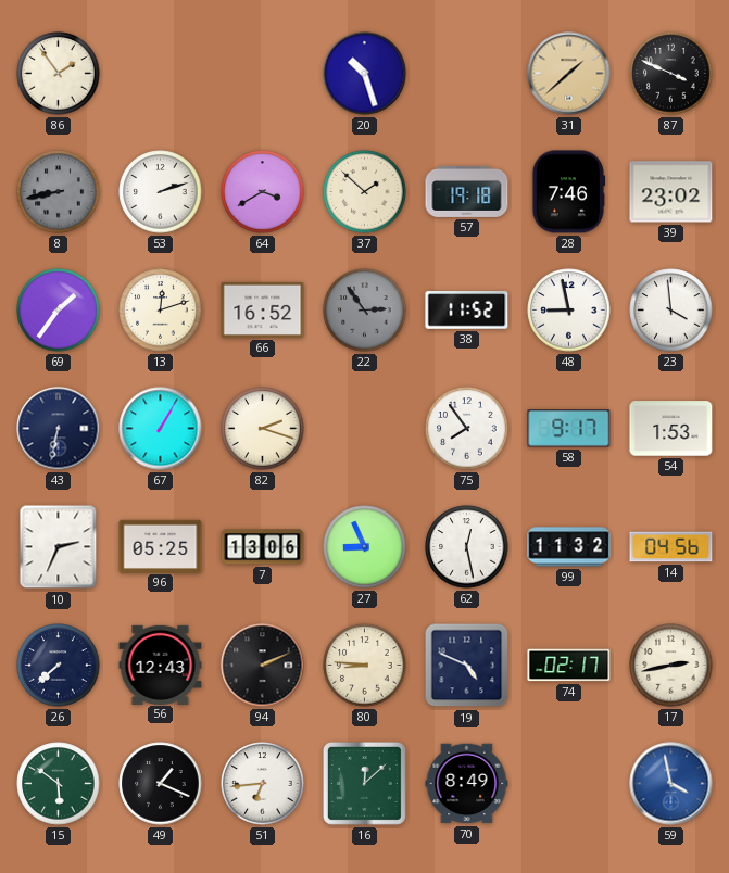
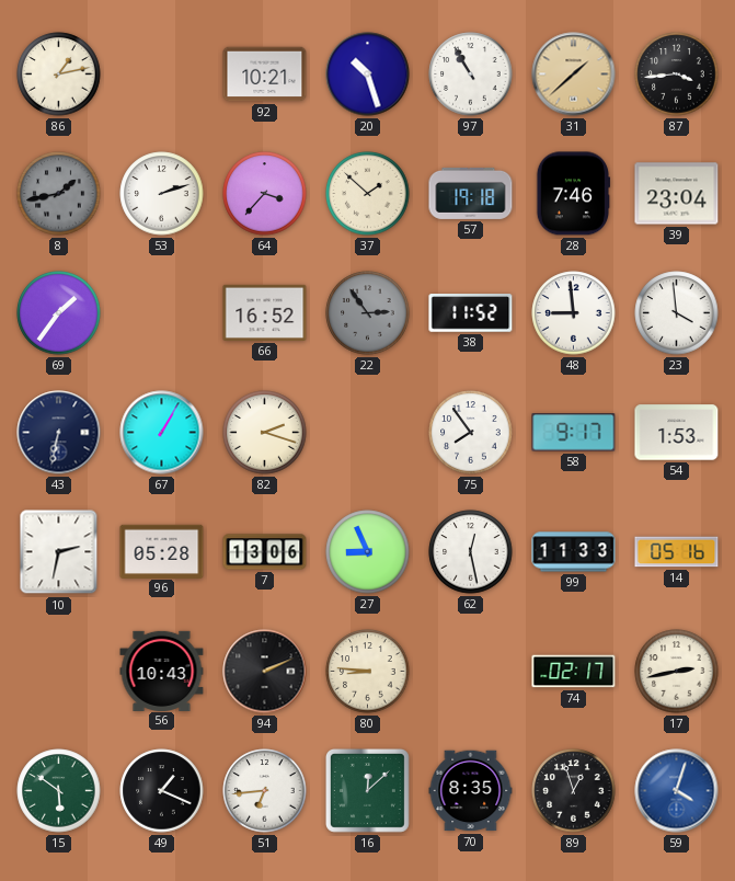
86: 1:54 -> 1:13 (59, 75)
92: none -> 10:21 (265, 75)
97: none -> 10:55 (471, 75)
87: 3:49 -> 3:44 (677, 75)
8: 8:43 -> 1:43 (59, 194)
64: 3:40 -> 3:37 (265, 194)
39: 23:02 -> 23:04 (677, 194)
13: 12:12 -> none (161, 311)
48: 8:58 -> 8:59 (574, 313)
10: 2:34 -> 2:32 (59, 552)
96: 05:25 -> 05:28 (162, 551)
99: 11:32 -> 11:33 (574, 552)
14: 04:56 -> 05:16 (677, 552)
26: 7:38 -> none (59, 666)
56: 12:43 -> 10:43 (162, 671)
19: 4:49 -> none (467, 666)
70: 8:49 -> 8:35 (471, 791)
89: none -> 12:57 (574, 791)
59: 3:58 -> 4:03 (677, 791)
